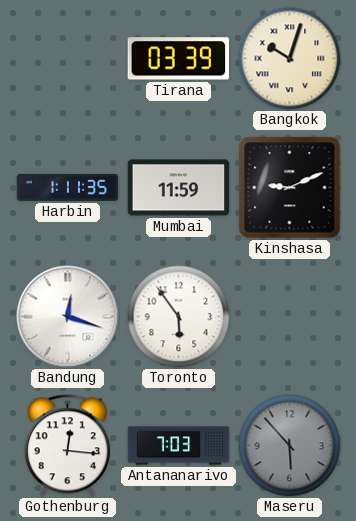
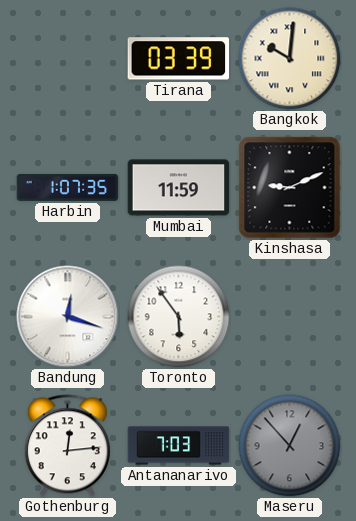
Bangkok: 10:03 -> 10:01 (290, 59)
Harbin: 1:11 -> 1:07 (68, 187)
Gothenburg: 12:16 -> 12:14 (67, 446)
Maseru: 5:53 -> 12:53 (290, 446)
